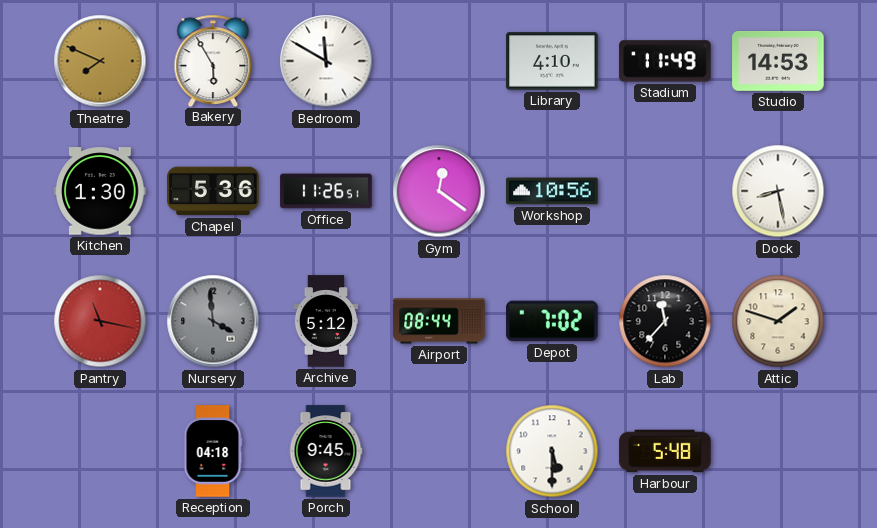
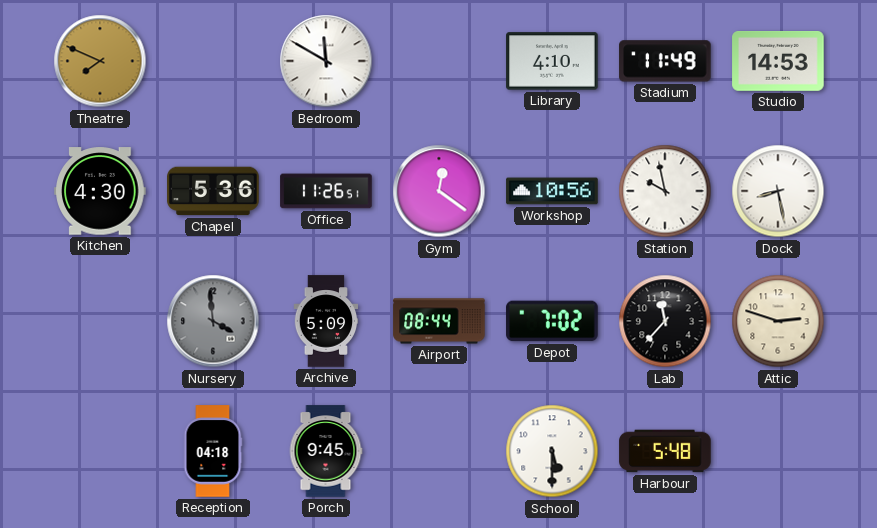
Bakery: 5:55 -> none (213, 60)
Kitchen: 1:30 -> 4:30 (100, 191)
Station: none -> 9:58 (665, 191)
Pantry: 11:17 -> none (100, 321)
Archive: 5:12 -> 5:09 (326, 321)
Attic: 1:48 -> 2:48 (778, 321)
